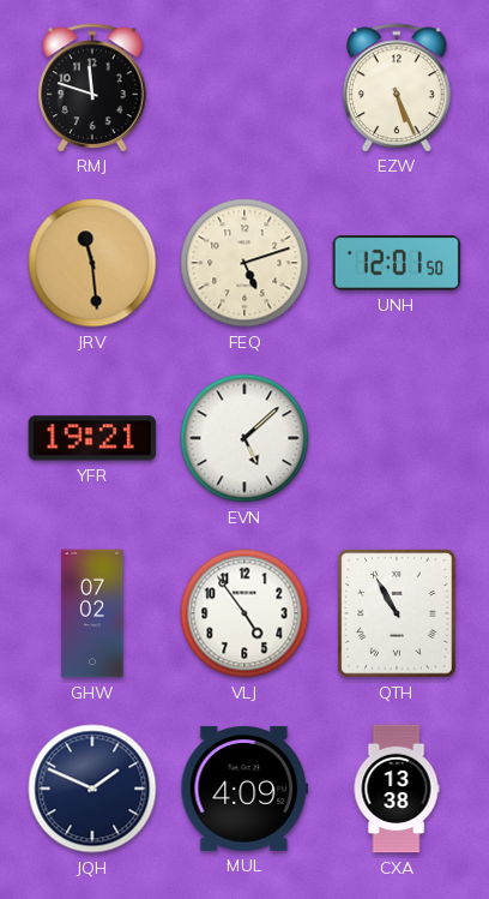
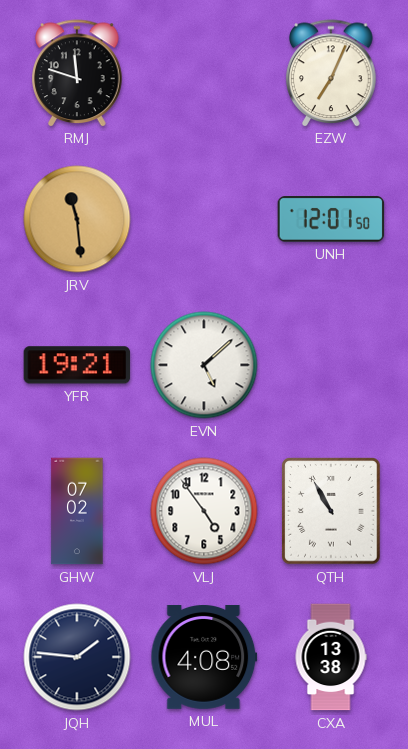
EZW: 5:26 -> 7:04 (331, 73)
FEQ: 5:12 -> none (244, 263)
JQH: 1:49 -> 1:46 (77, 657)
MUL: 4:09 -> 4:08 (204, 658)
